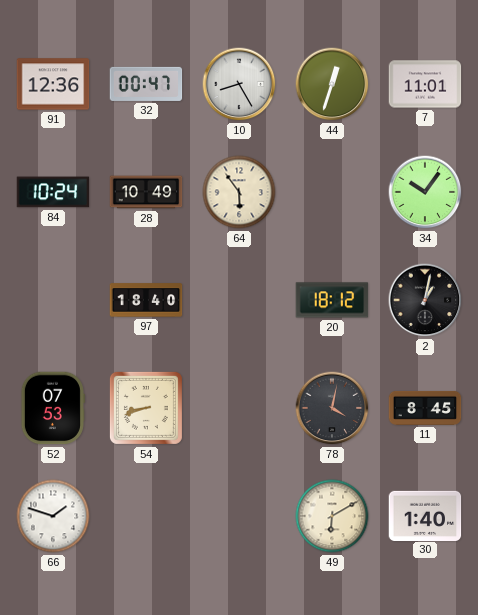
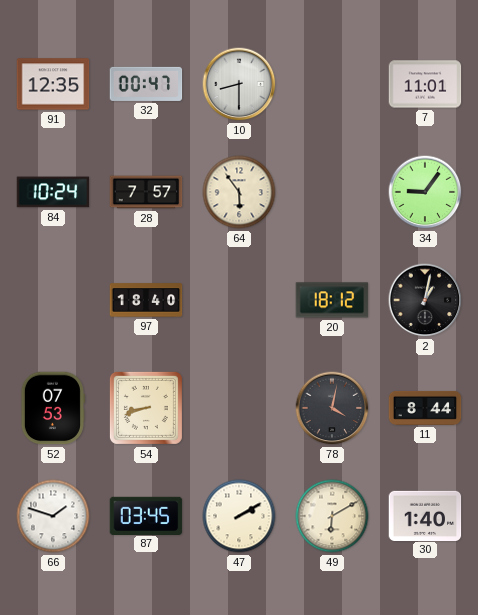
91: 12:36 -> 12:35 (53, 84)
10: 8:25 -> 8:30 (239, 84)
44: 12:33 -> none (332, 84)
28: 10:49 -> 7:57 (146, 192)
34: 10:06 -> 9:06 (425, 192)
11: 8:45 -> 8:44 (425, 408)
87: none -> 03:45 (146, 515)
47: none -> 2:10 (239, 516)
